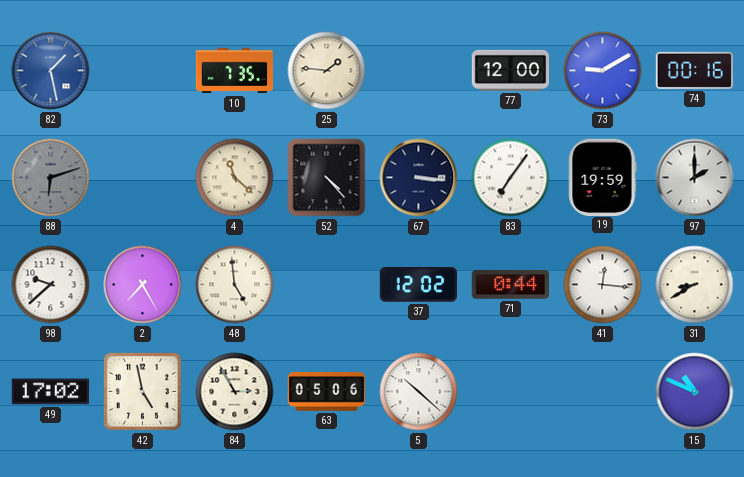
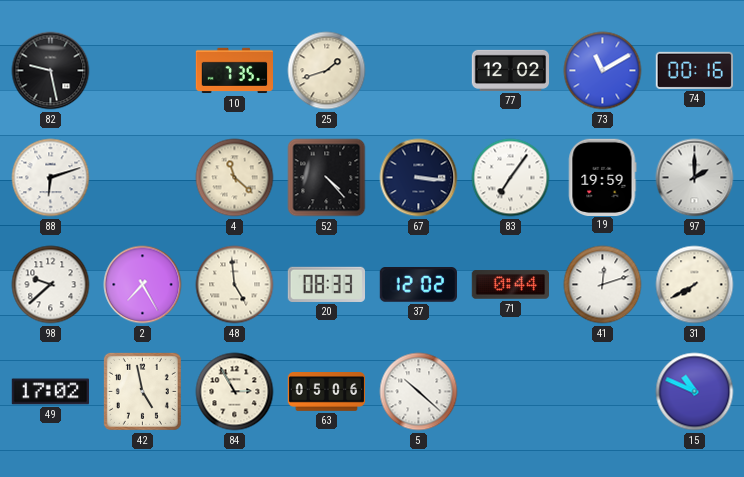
82: 1:28 -> 9:28 (51, 71)
82 dial: blue -> black (51, 71)
25: 1:46 -> 1:42 (327, 71)
77: 12:00 -> 12:02 (511, 70)
73: 9:10 -> 11:10 (603, 71)
88 dial: grey -> white (51, 178)
20: none -> 08:33 (326, 284)
41: 12:16 -> 12:12 (603, 285)
31: 8:40 -> 7:40 (695, 285)
